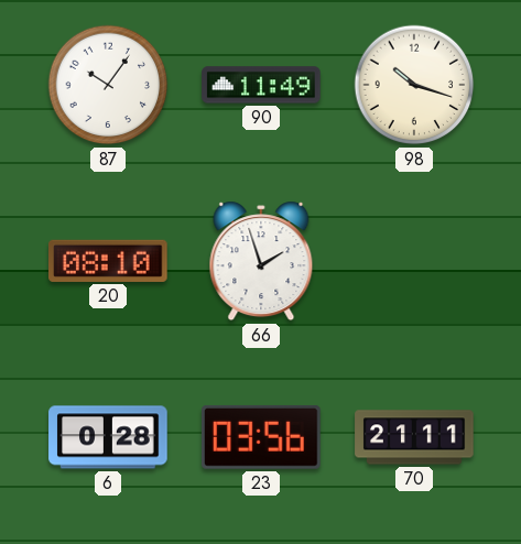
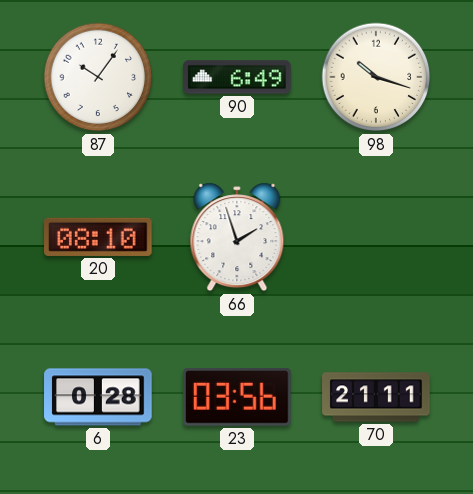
90: 11:49 -> 6:49 (237, 77)
